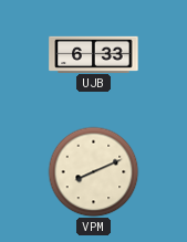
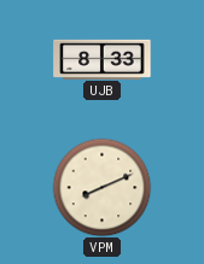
UJB: 6:33 -> 8:33 (103, 59)
